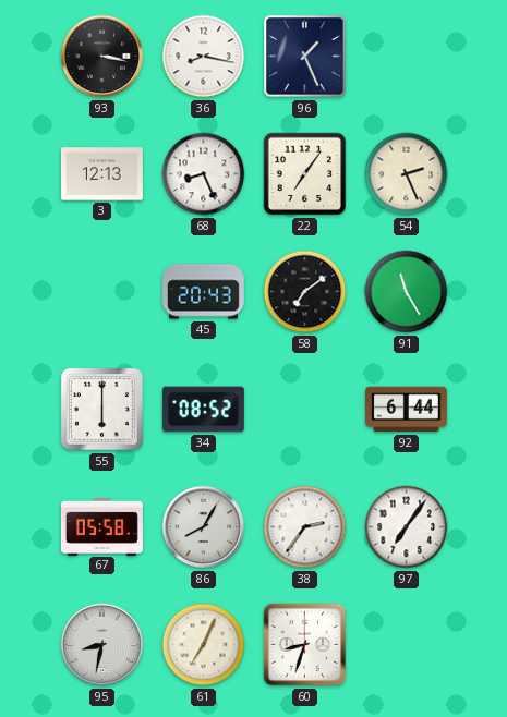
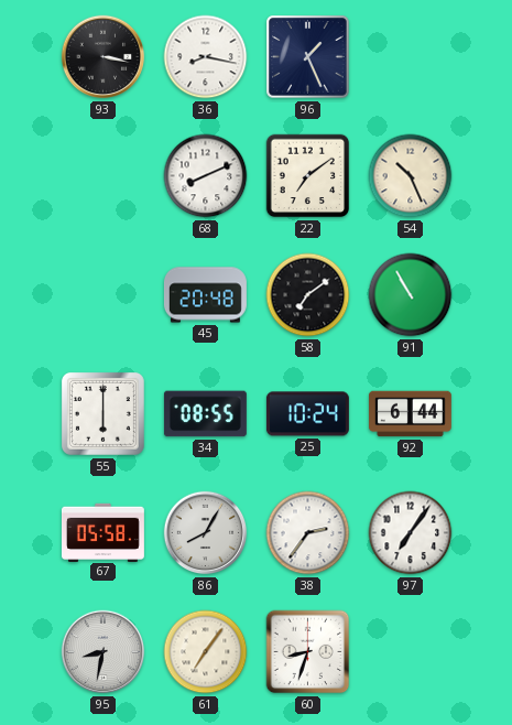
3: 12:13 -> none (101, 174)
68: 8:26 -> 8:11 (206, 176)
22: 7:06 -> 7:09 (308, 176)
54: 2:26 -> 10:26 (411, 176)
45: 20:43 -> 20:48 (205, 295)
91: 11:25 -> 10:55 (411, 295)
34: 08:52 -> 08:55 (205, 414)
25: none -> 10:24 (307, 414)
61: 7:04 -> 7:06 (206, 652)
